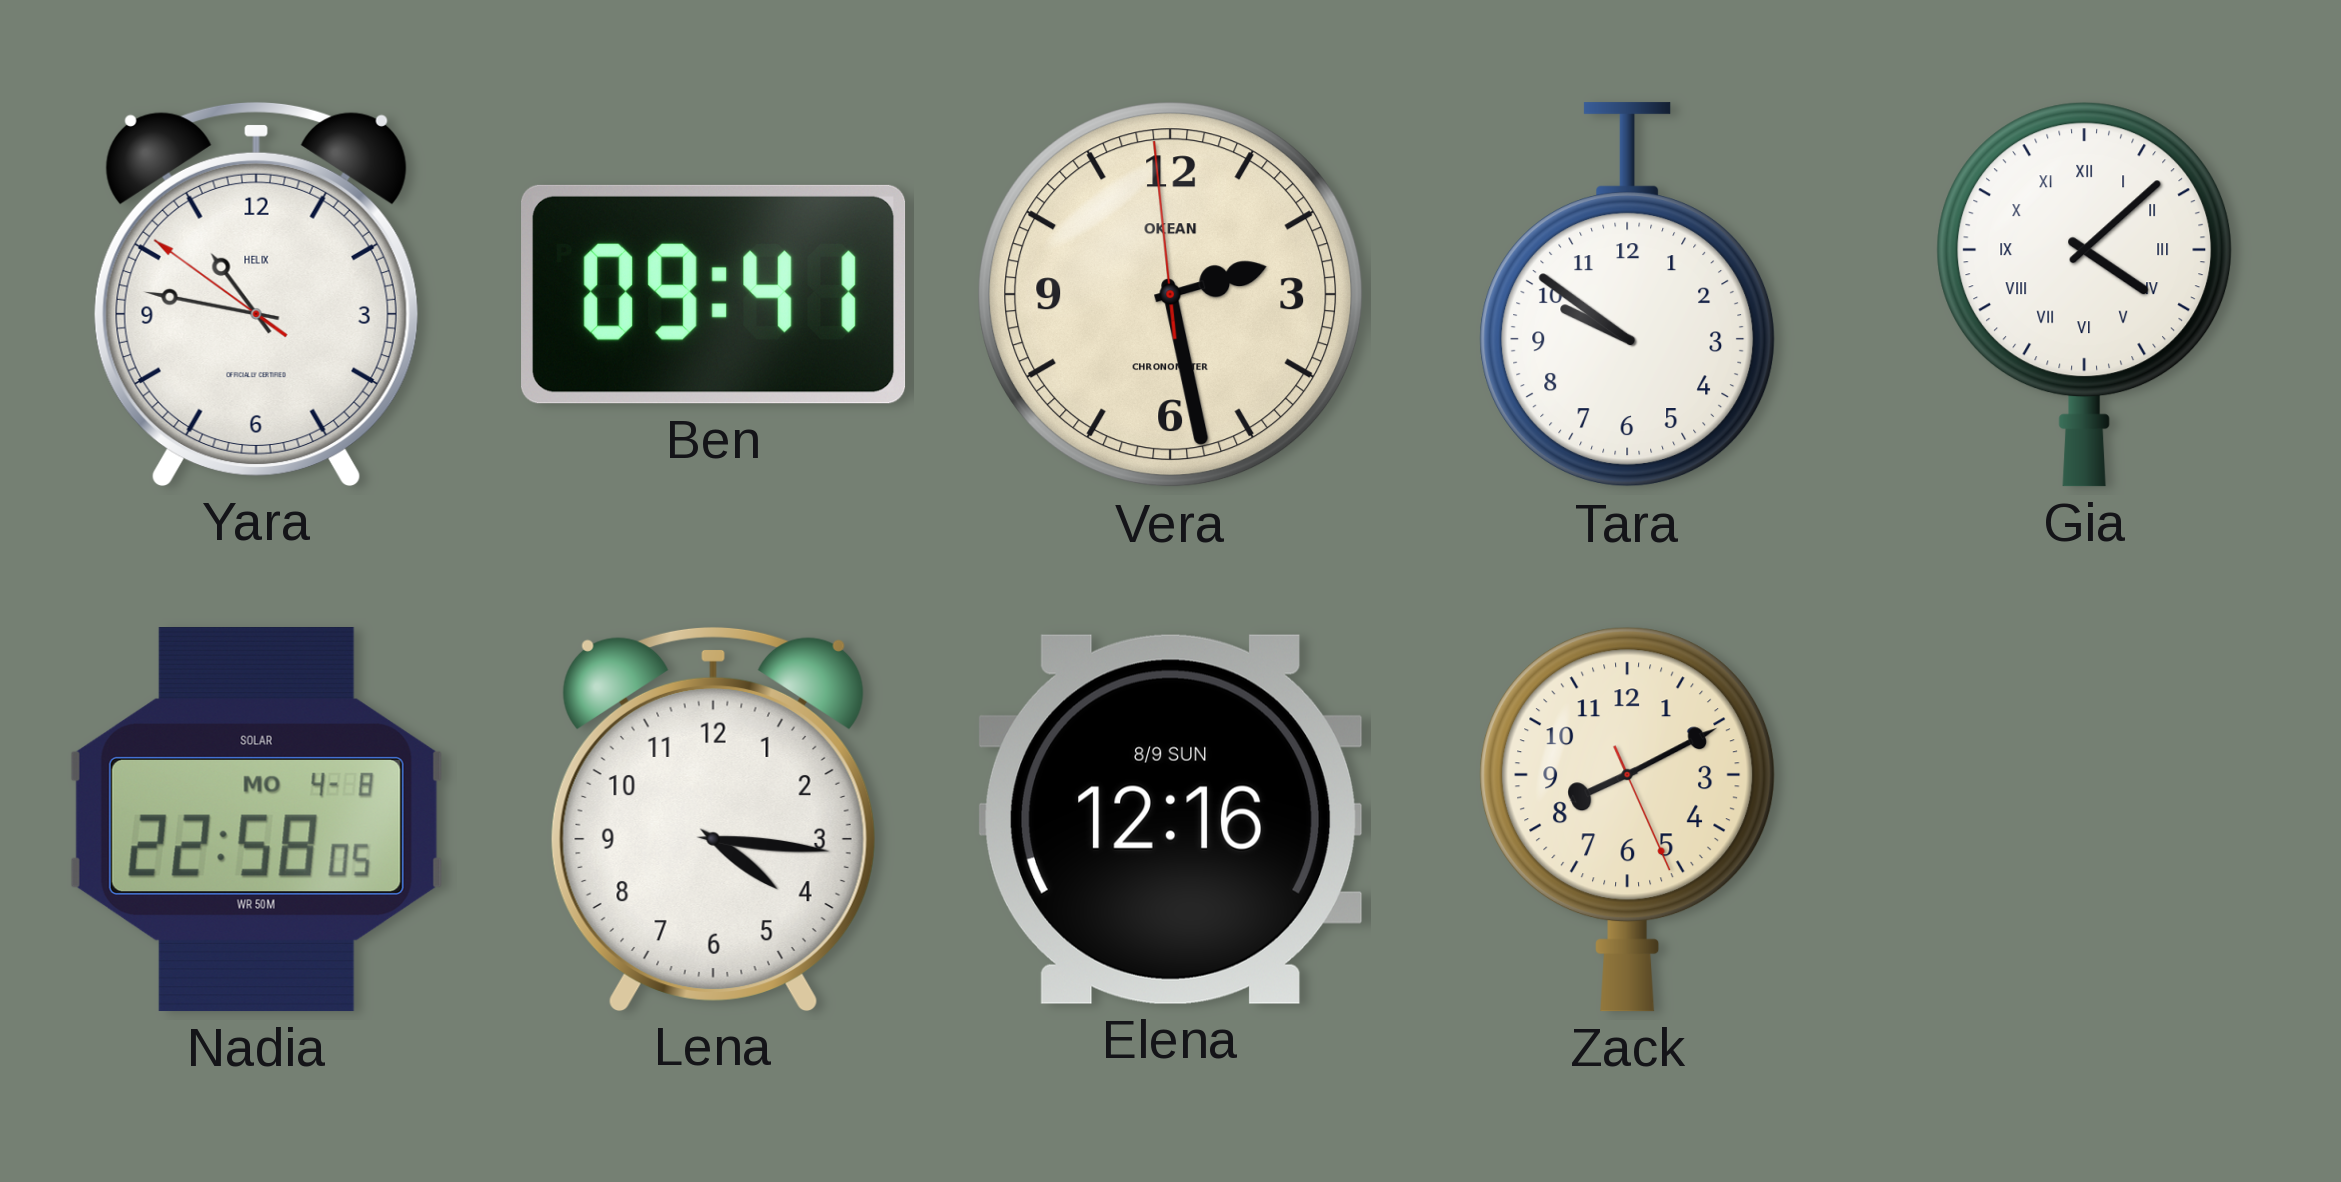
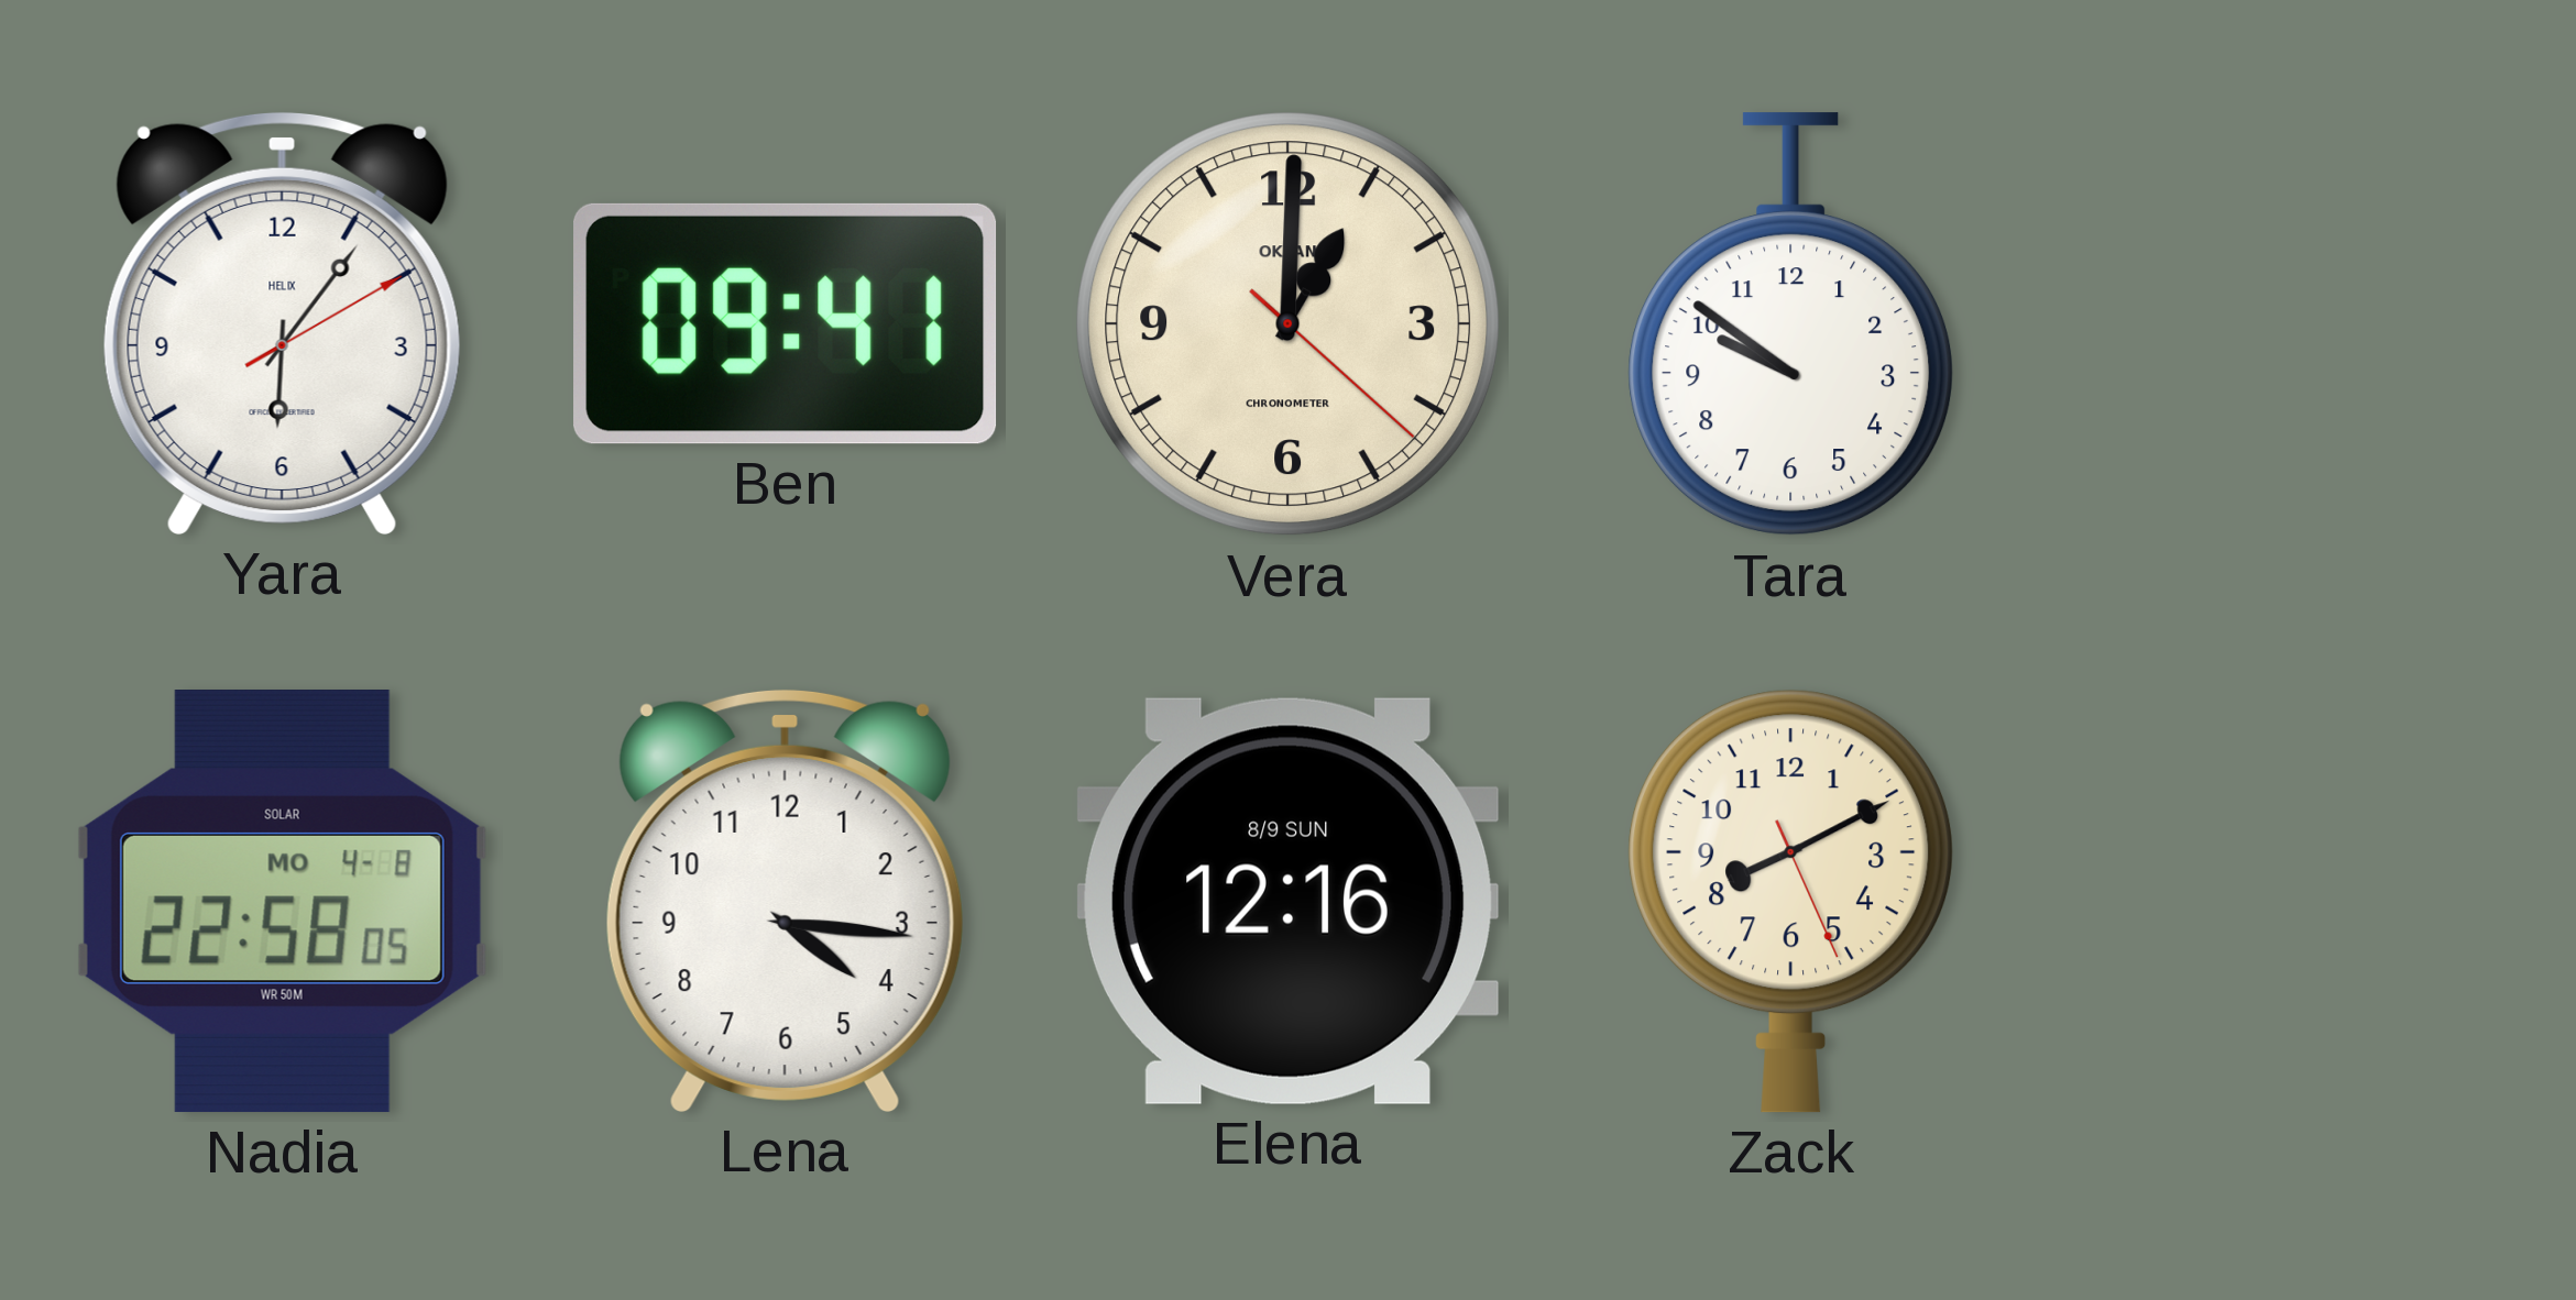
Yara: 10:46 -> 6:06 (282, 323)
Vera: 2:27 -> 1:00 (1289, 324)
Gia: 4:08 -> none (2085, 294)
